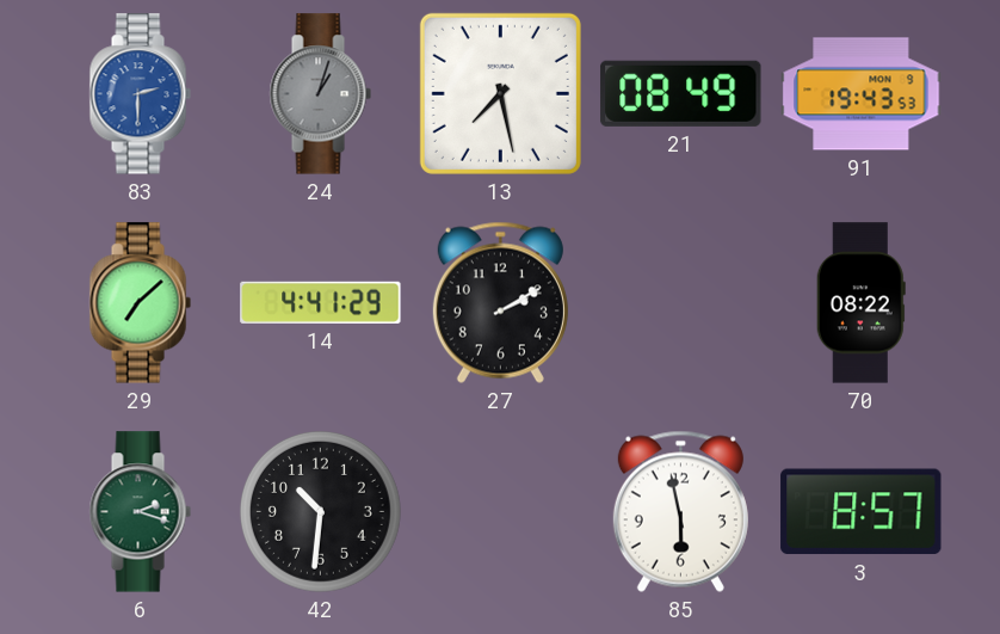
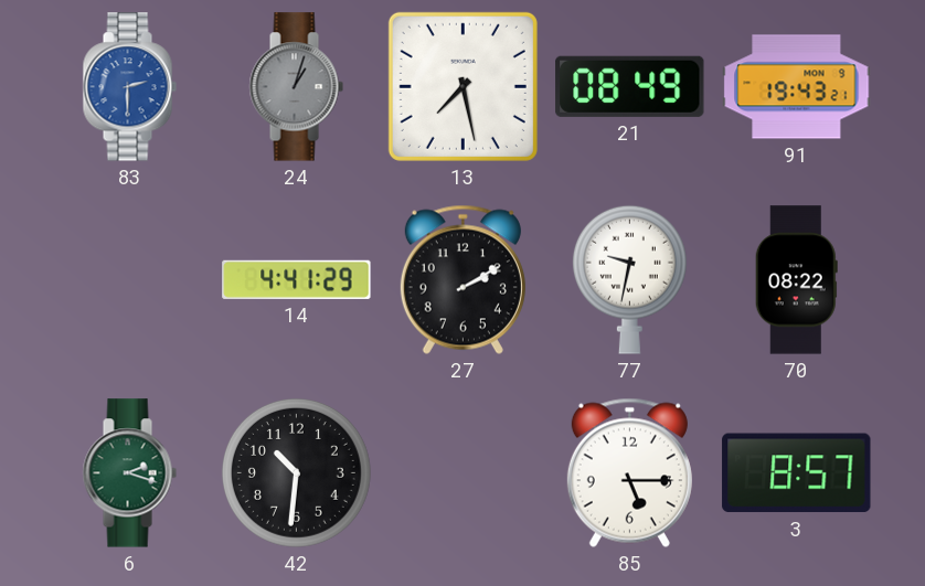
91: 19:43:53 -> 19:43:21 (797, 87)
29: 7:08 -> none (140, 303)
77: none -> 9:32 (629, 279)
85: 5:58 -> 5:15 (629, 472)
